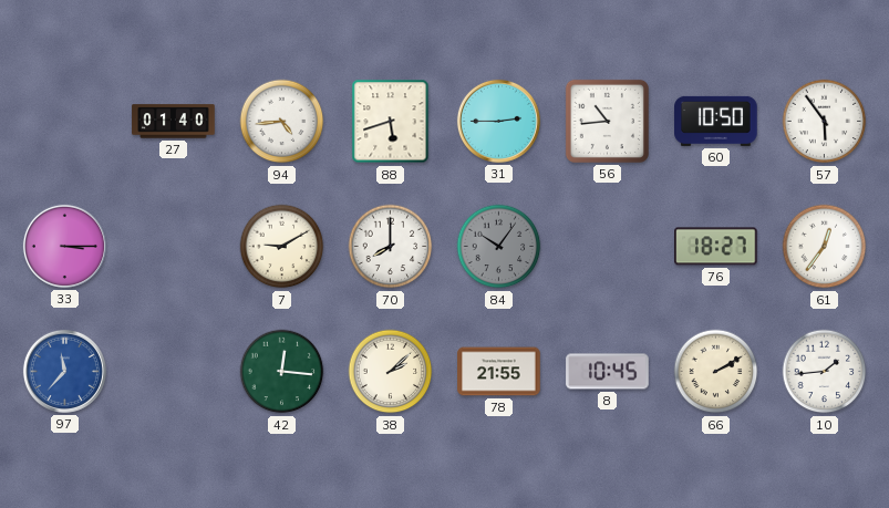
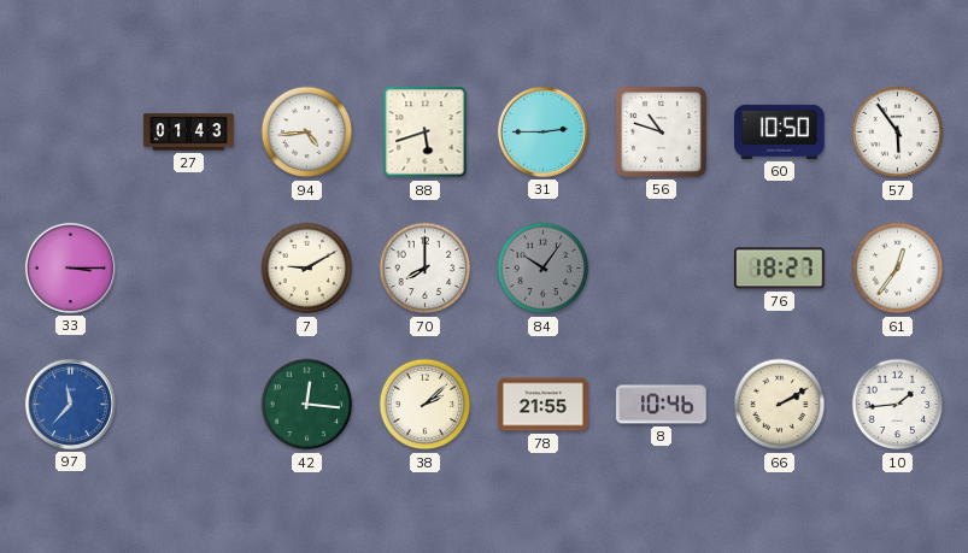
27: 01:40 -> 01:43 (189, 133)
56: 10:44 -> 10:48 (661, 131)
8: 10:45 -> 10:46 (662, 405)
